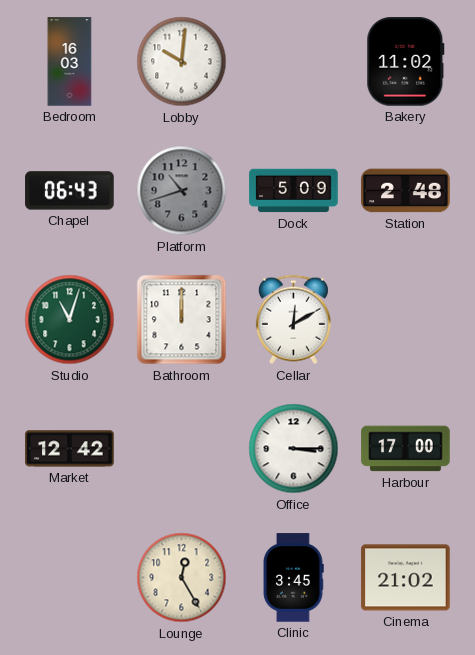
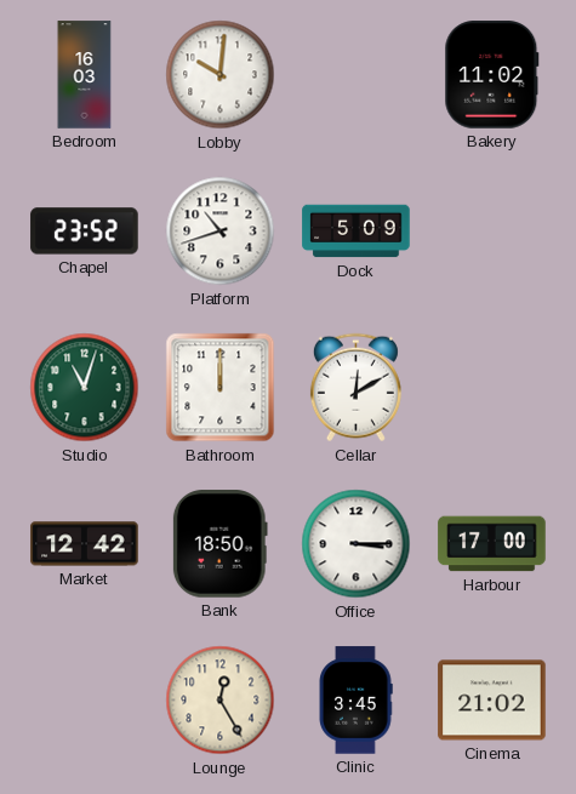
Chapel: 06:43 -> 23:52 (85, 232)
Platform dial: grey -> white (221, 232)
Station: 2:48 -> none (406, 191)
Bank: none -> 18:50 (219, 544)
